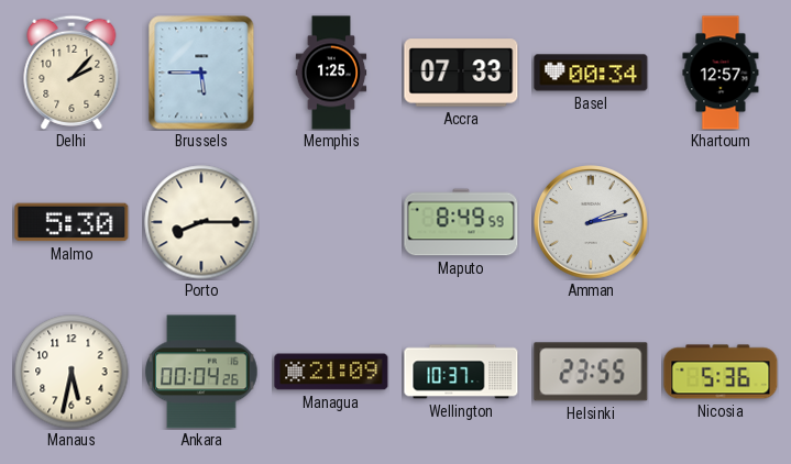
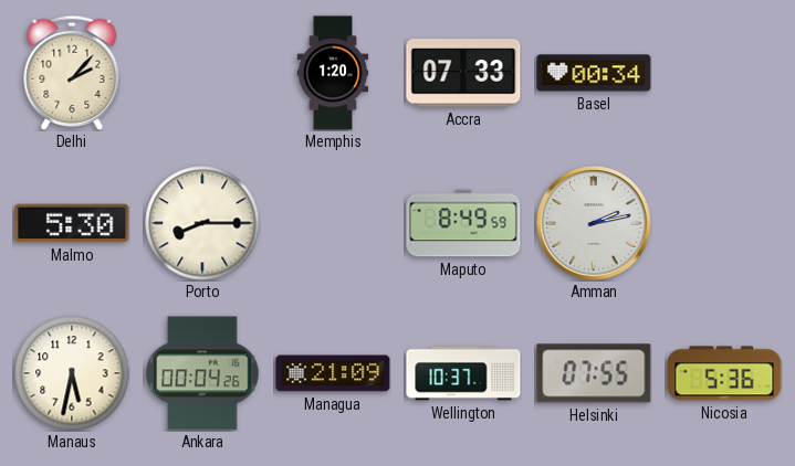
Brussels: 5:45 -> none (201, 73)
Memphis: 1:25 -> 1:20 (333, 73)
Khartoum: 12:57 -> none (721, 73)
Helsinki: 23:55 -> 07:55 (594, 373)
